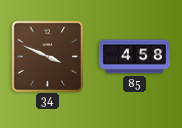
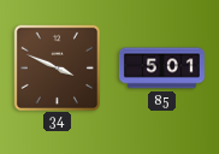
85: 4:58 -> 5:01 (161, 69)
